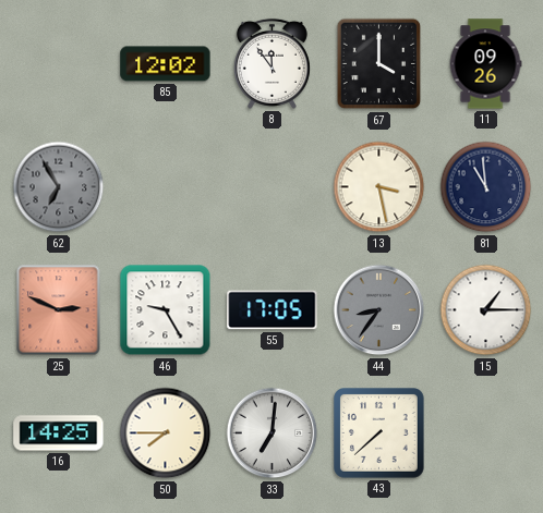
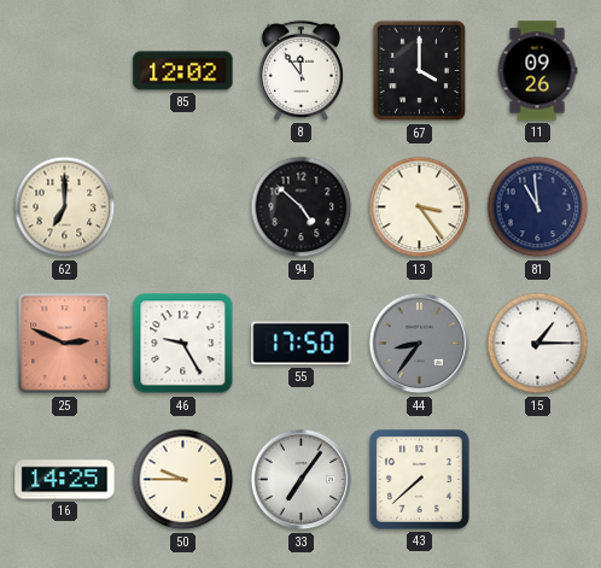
62: 6:55 -> 7:00 (65, 207)
62 dial: grey -> cream (65, 207)
94: none -> 4:52 (302, 207)
13: 3:28 -> 3:24 (420, 207)
55: 17:05 -> 17:50 (302, 344)
50: 7:45 -> 9:45 (183, 480)
33: 7:01 -> 7:06 (302, 480)
